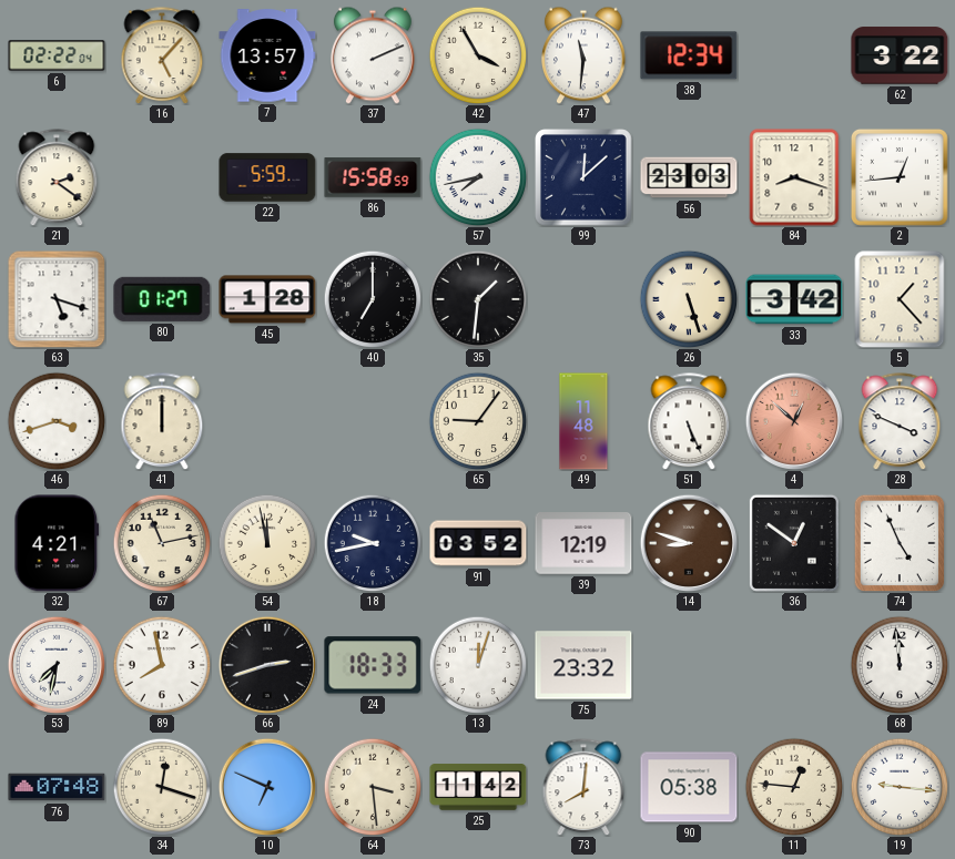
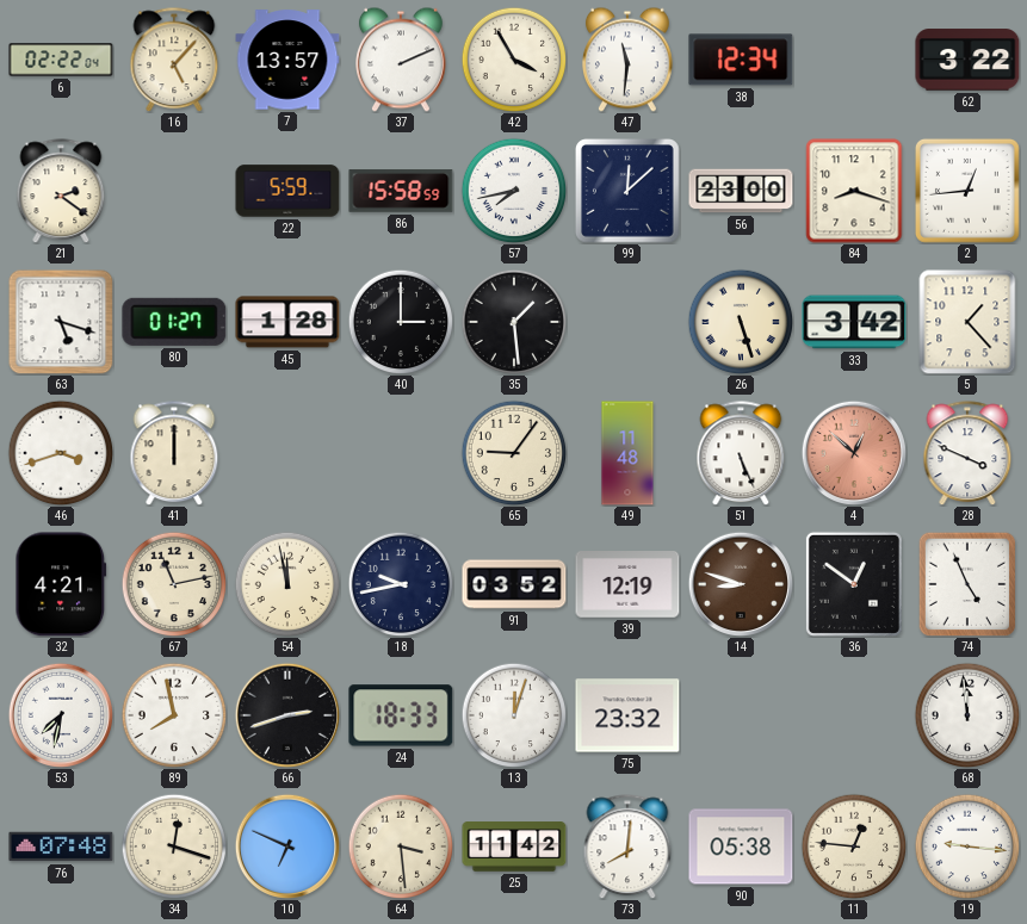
56: 23:03 -> 23:00 (741, 191)
40: 7:00 -> 3:00 (401, 322)
35: 1:31 -> 1:29 (514, 322)
